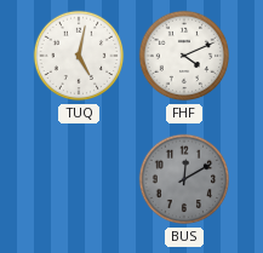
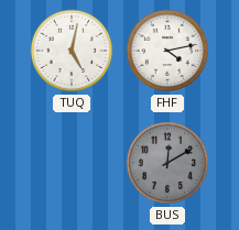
FHF: 4:11 -> 4:13 (167, 51)
